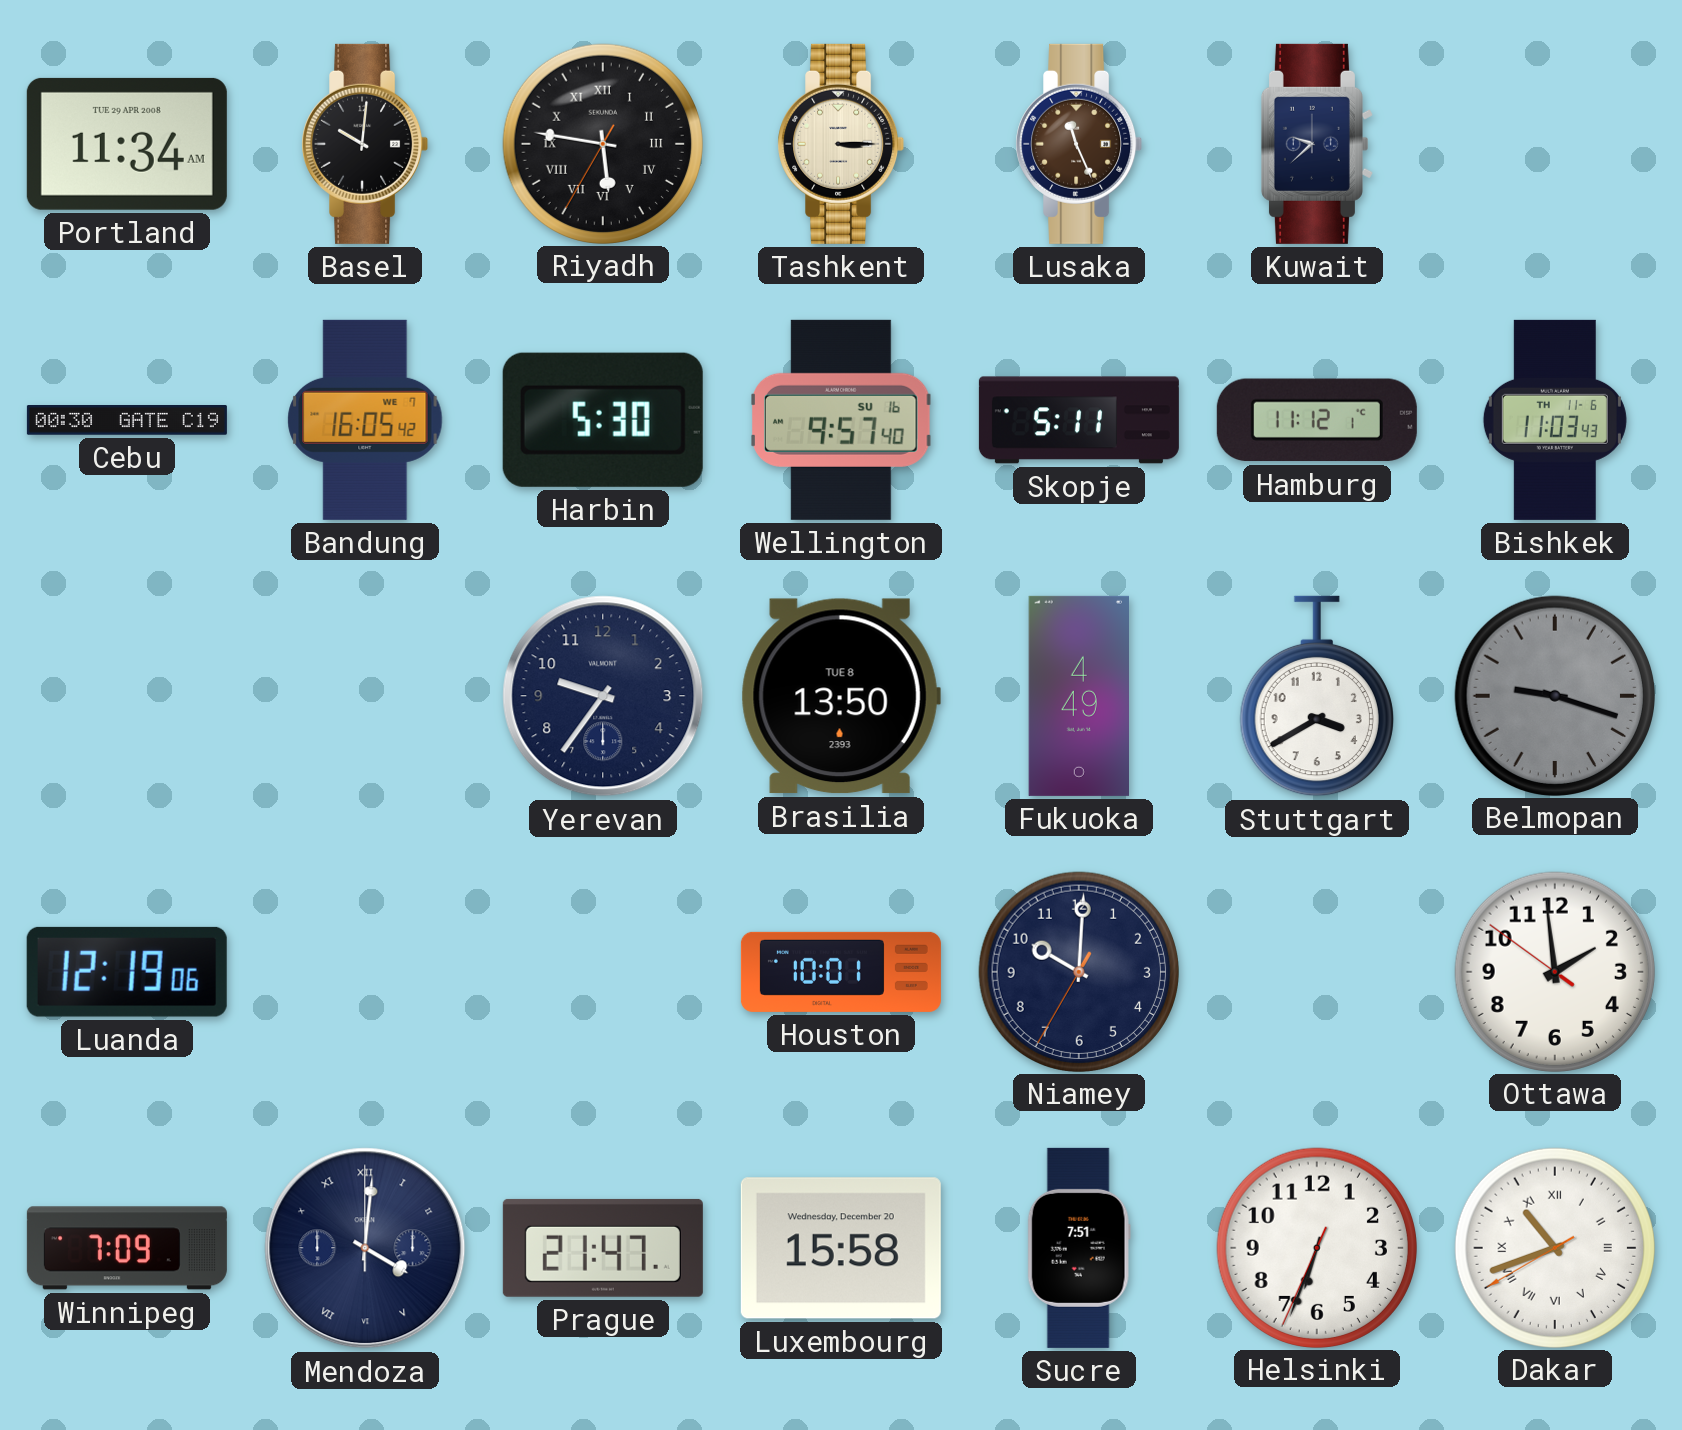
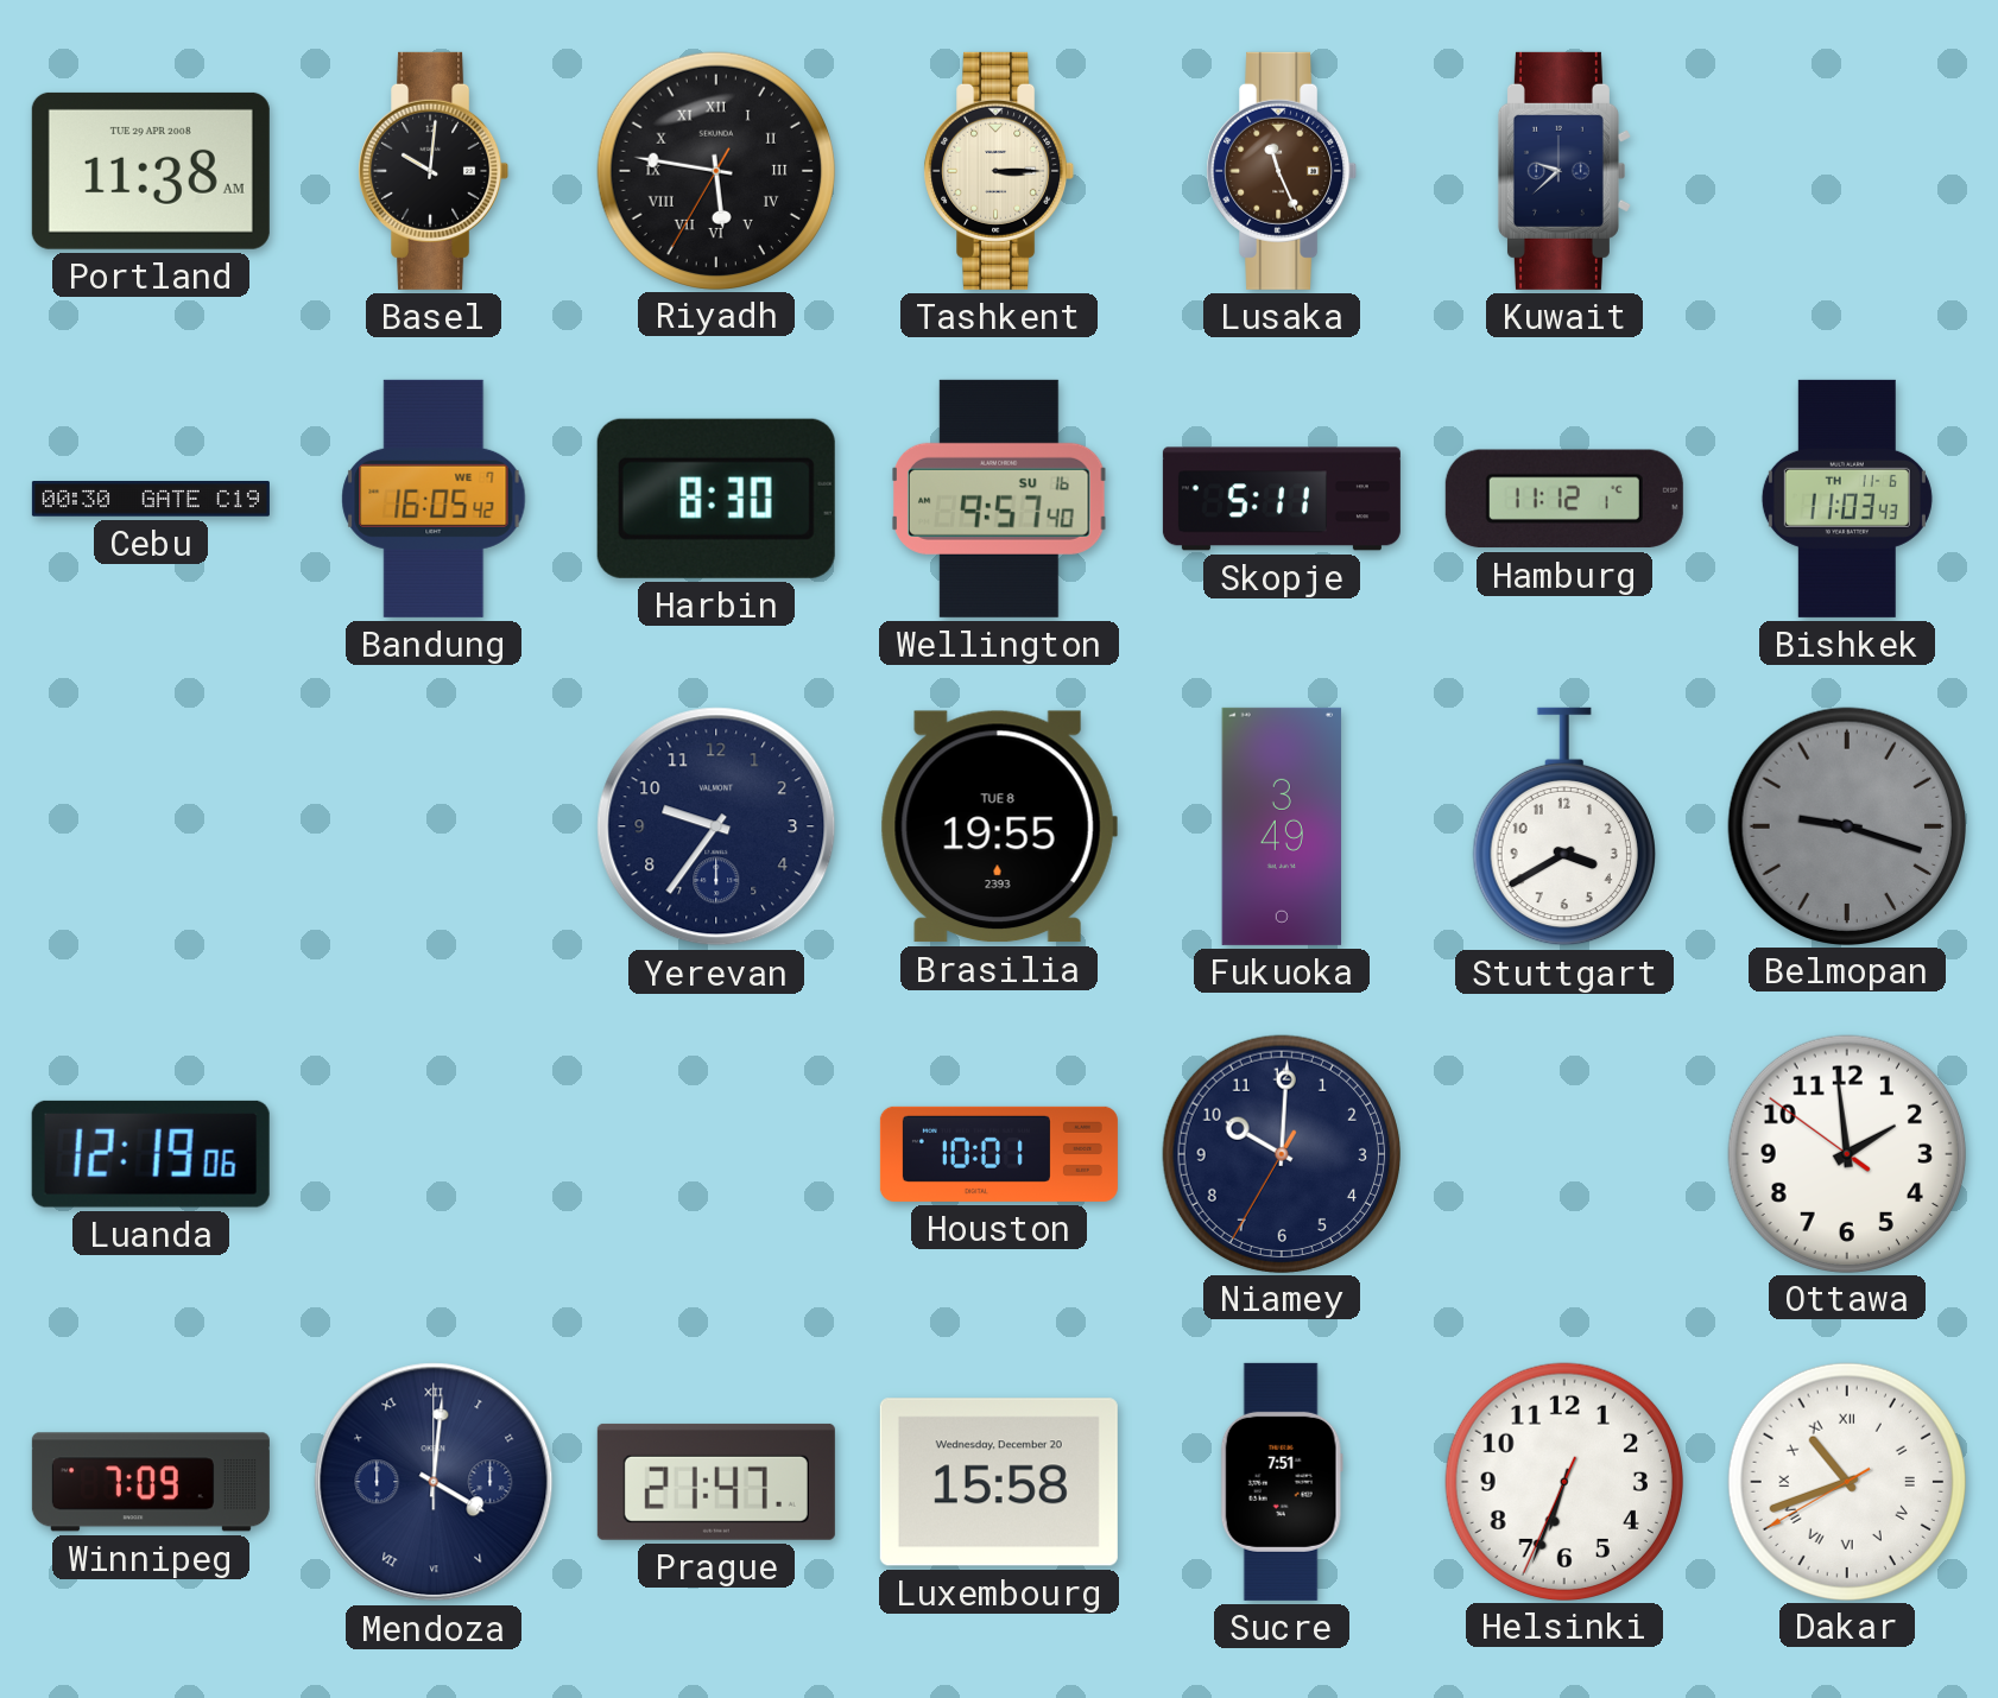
Portland: 11:34 -> 11:38 (151, 171)
Harbin: 5:30 -> 8:30 (716, 499)
Brasilia: 13:50 -> 19:55 (999, 826)
Fukuoka: 4:49 -> 3:49 (1281, 826)
